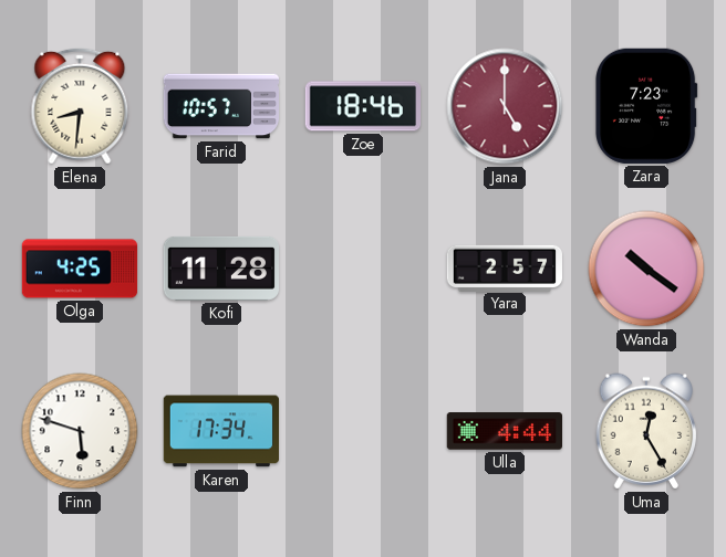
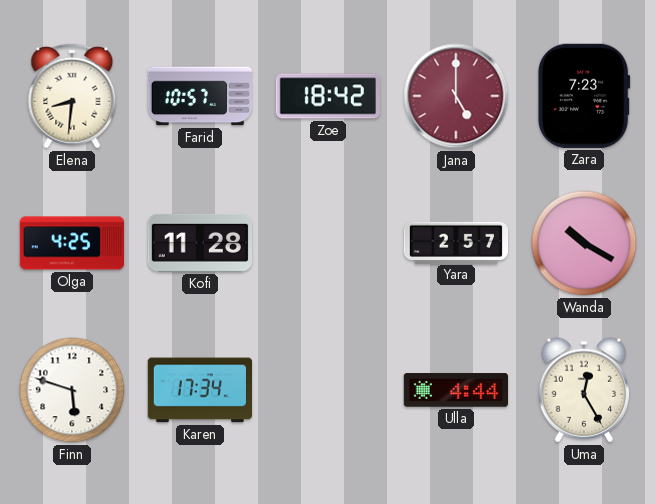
Zoe: 18:46 -> 18:42 (327, 96)
Wanda: 10:21 -> 10:20 (584, 243)
